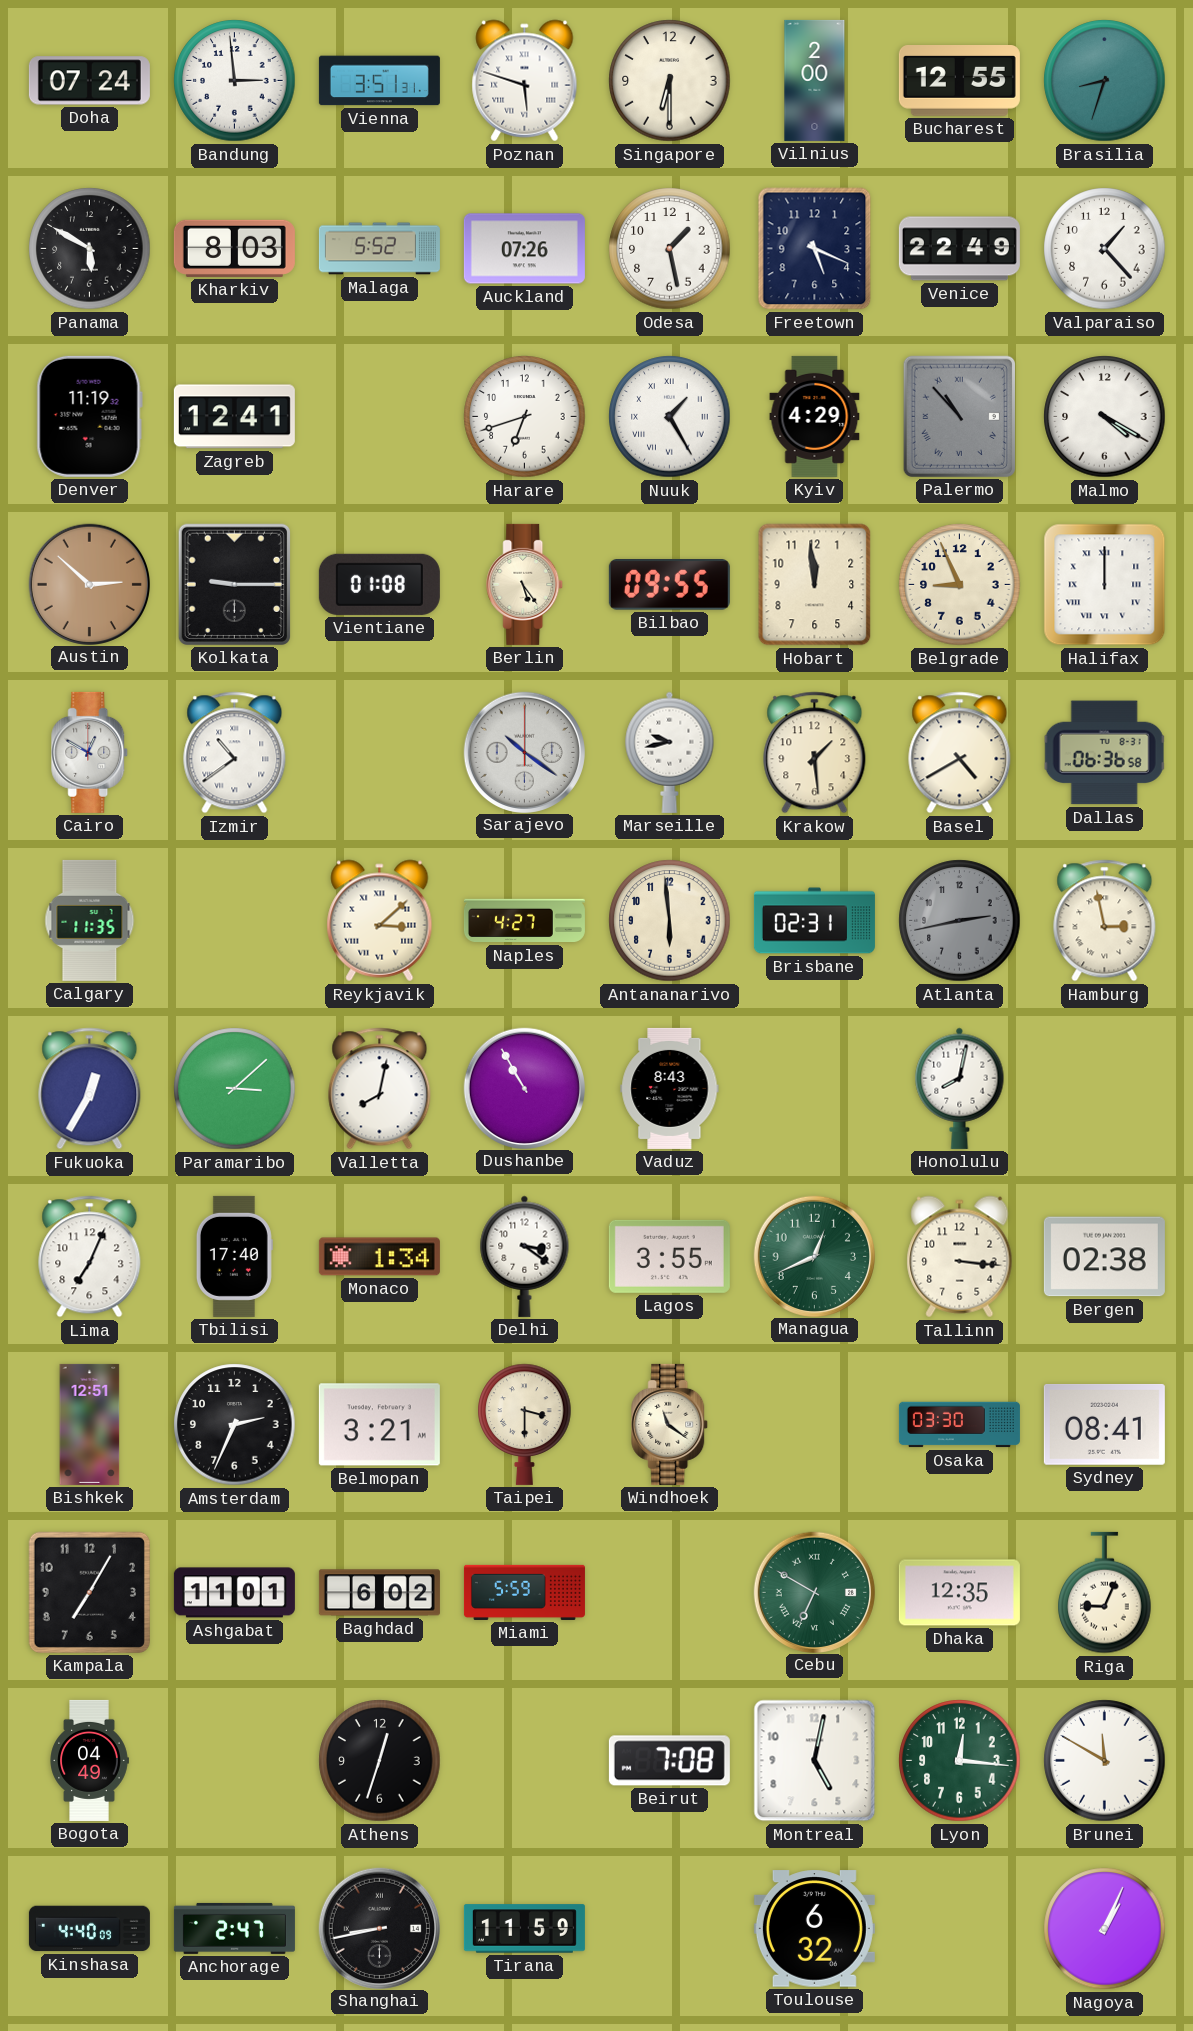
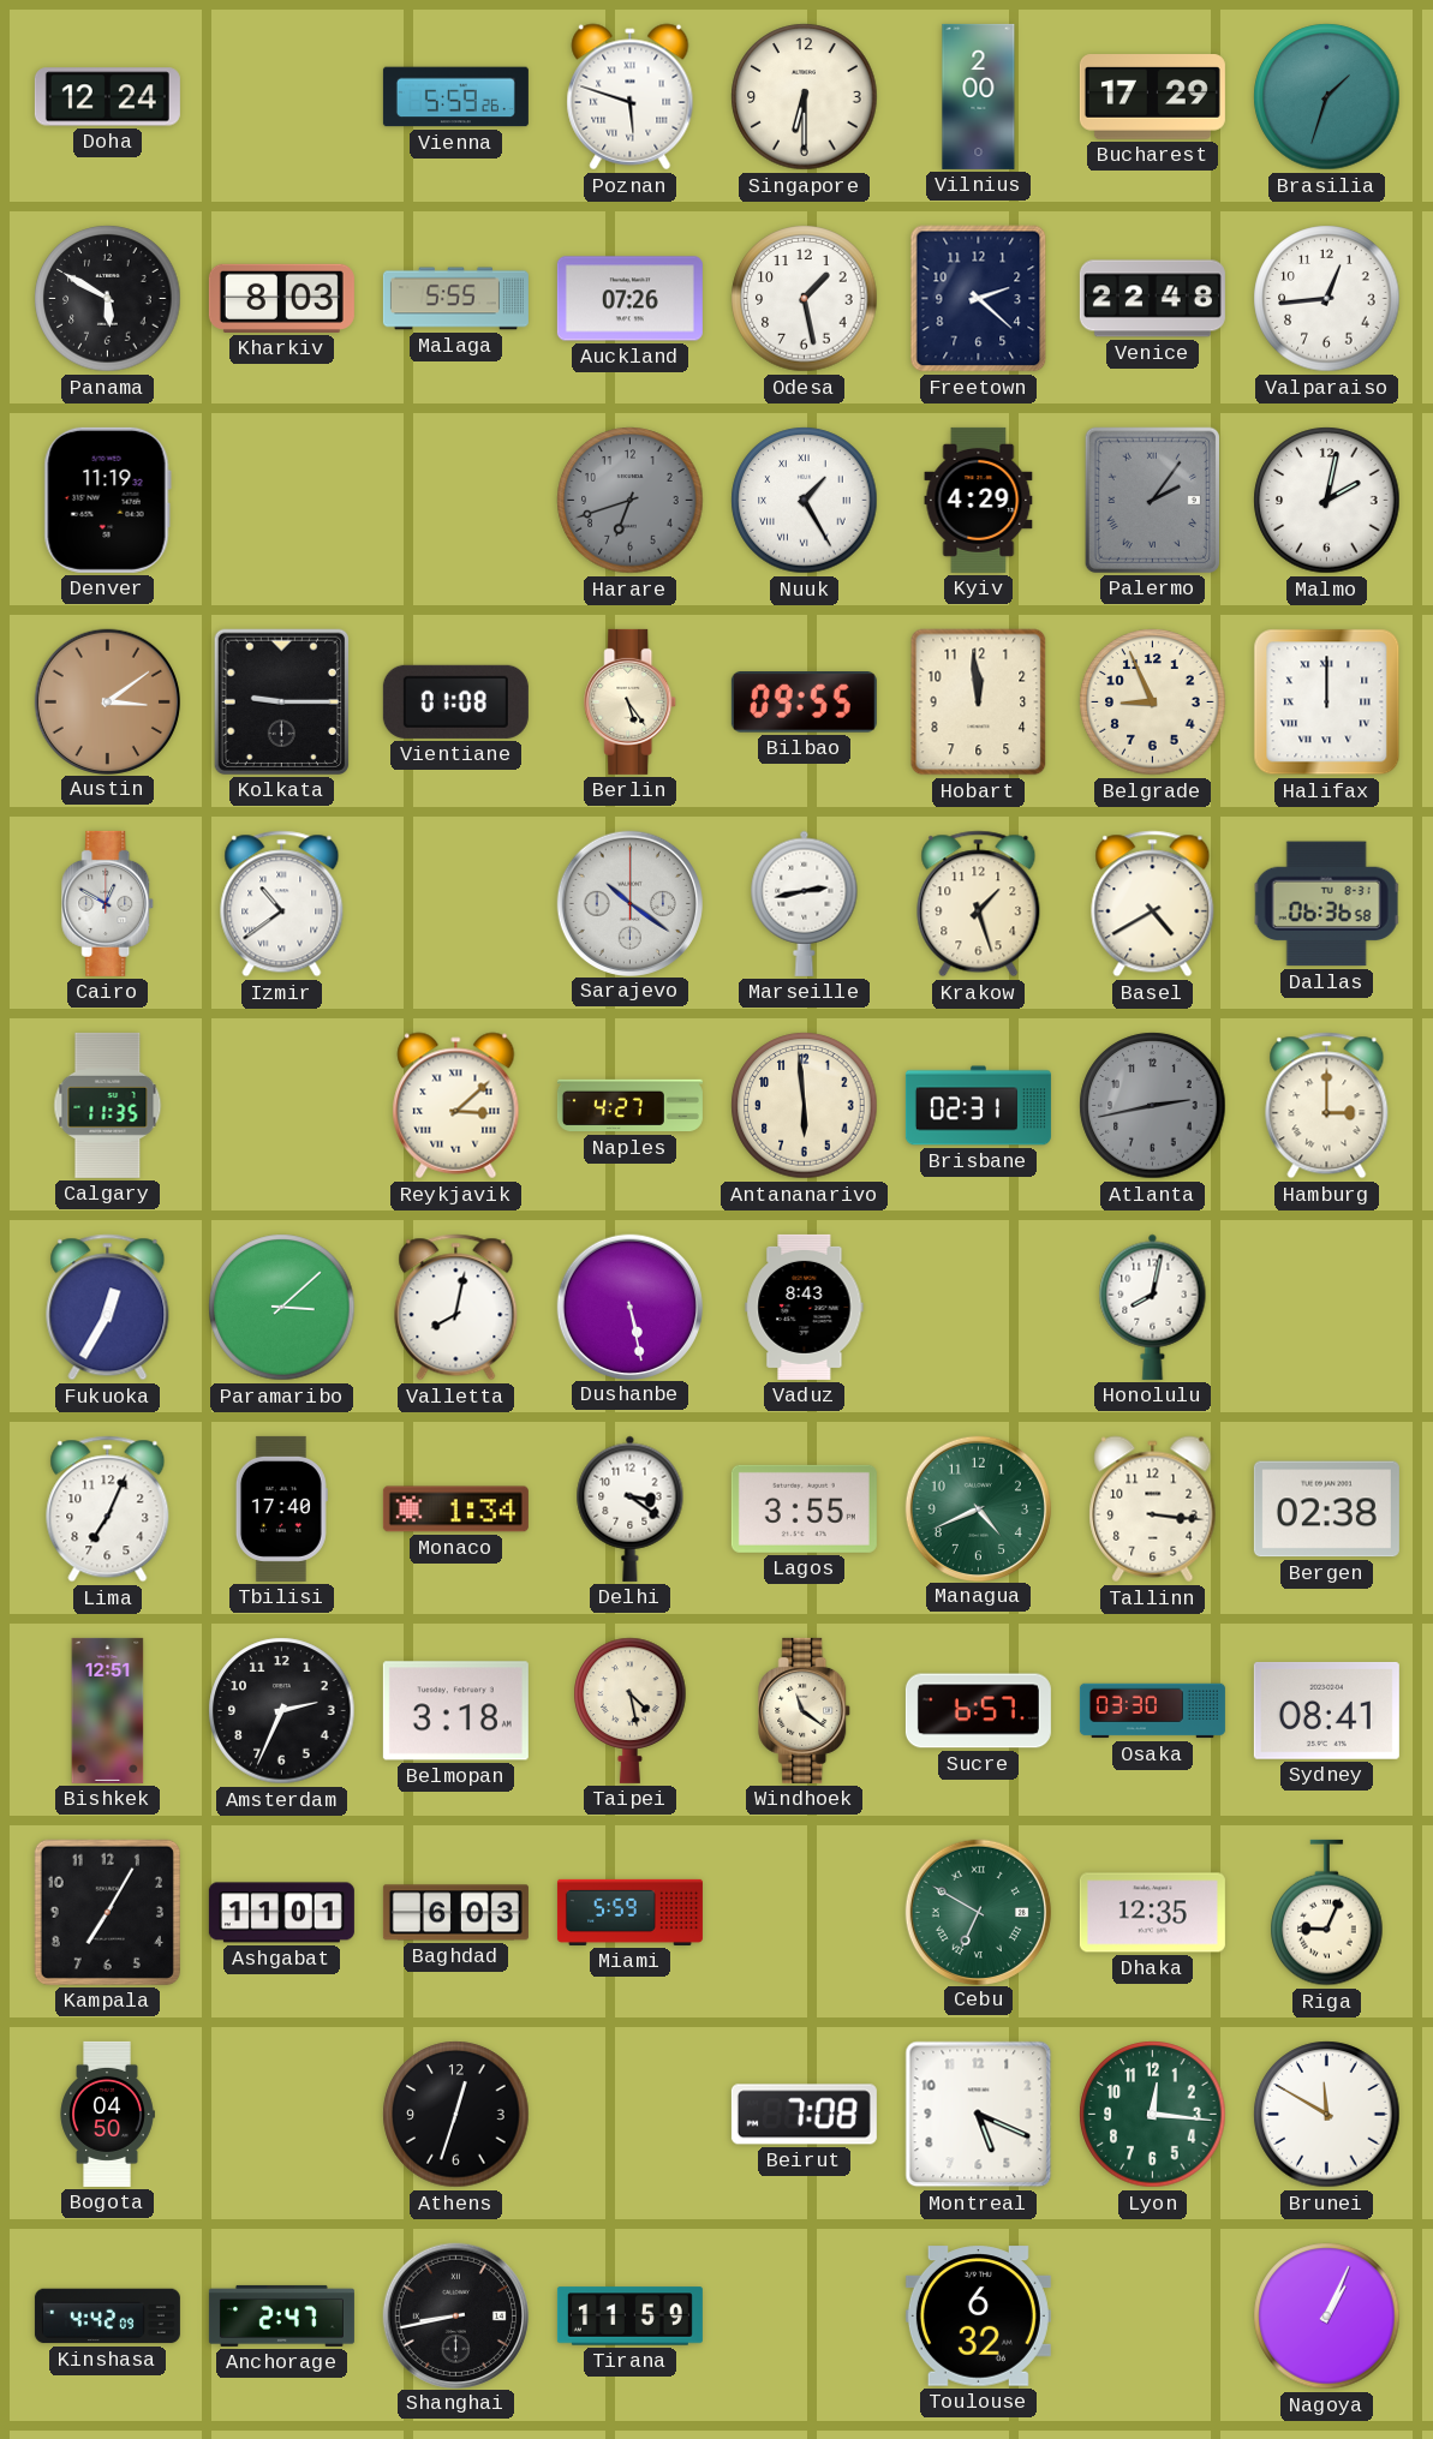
Doha: 07:24 -> 12:24 (107, 97)
Bandung: 2:59 -> none (235, 81)
Vienna: 3:51 -> 5:59 (455, 97)
Bucharest: 12:55 -> 17:29 (1152, 97)
Brasilia: 8:33 -> 1:33 (1327, 97)
Malaga: 5:52 -> 5:55 (455, 299)
Freetown: 5:19 -> 2:22 (979, 299)
Venice: 22:49 -> 22:48 (1152, 299)
Valparaiso: 1:23 -> 12:44 (1327, 299)
Zagreb: 12:41 -> none (234, 417)
Harare dial: white -> grey (631, 501)
Palermo: 10:53 -> 2:06 (1152, 500)
Malmo: 4:20 -> 2:02 (1327, 501)
Austin: 2:52 -> 3:09 (107, 701)
Marseille: 9:43 -> 2:43 (805, 903)
Krakow: 1:29 -> 1:27 (979, 904)
Hamburg: 2:58 -> 3:00 (1327, 1106)
Dushanbe: 10:55 -> 5:28 (629, 1307)
Managua: 12:41 -> 4:41 (978, 1508)
Belmopan: 3:21 -> 3:18 (455, 1711)
Taipei: 3:30 -> 4:28 (631, 1710)
Sucre: none -> 6:57 (978, 1711)
Baghdad: 6:02 -> 6:03 (455, 1913)
Bogota: 04:49 -> 04:50 (107, 2114)
Montreal: 5:02 -> 5:19 (979, 2115)
Kinshasa: 4:40 -> 4:42 (107, 2317)
